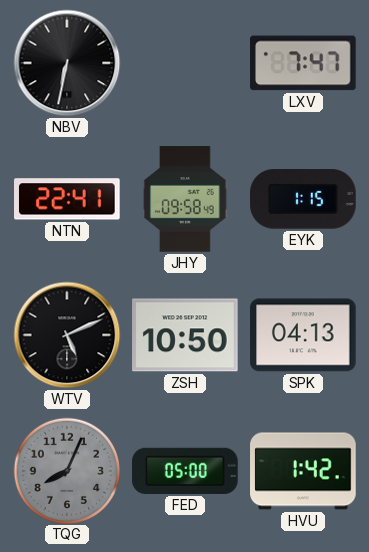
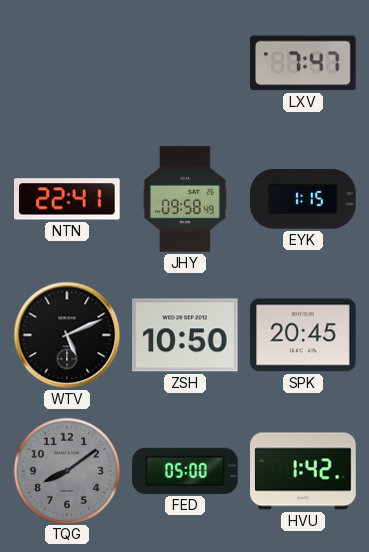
NBV: 6:32 -> none (67, 63)
SPK: 04:13 -> 20:45 (303, 335)
TQG: 8:04 -> 8:09 (66, 470)
